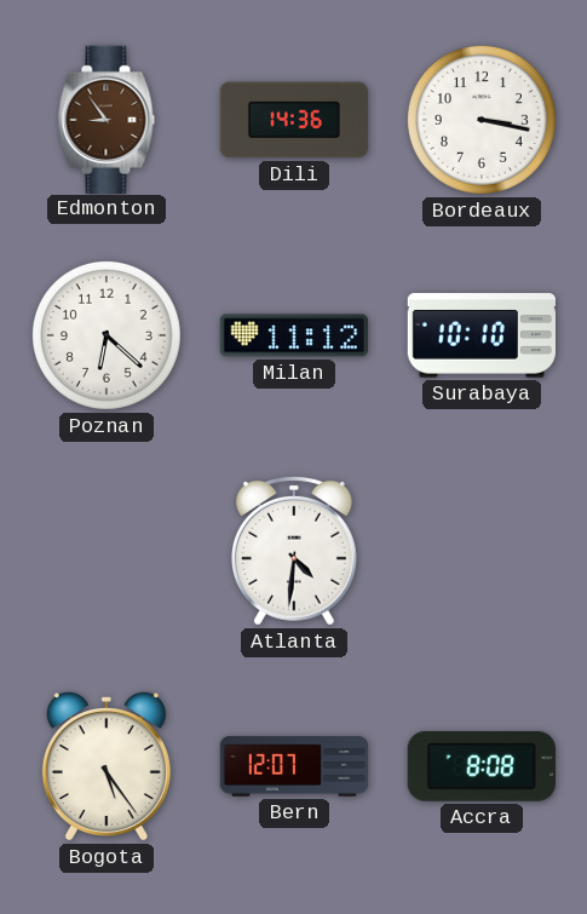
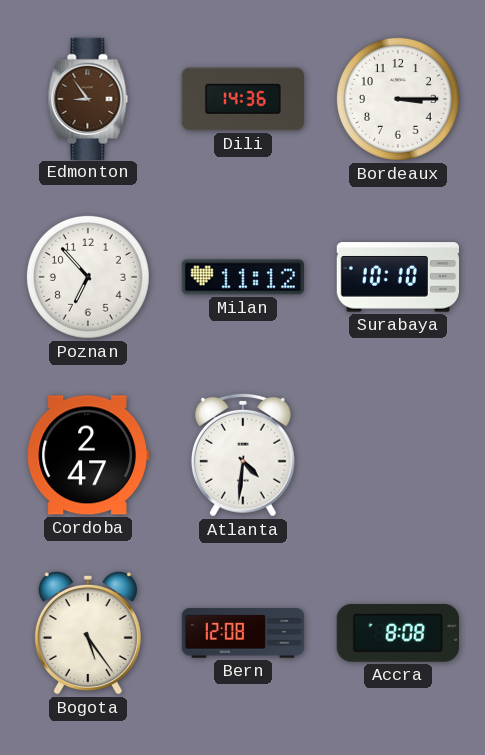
Bordeaux: 3:17 -> 3:15 (398, 99)
Poznan: 6:22 -> 6:53 (88, 277)
Cordoba: none -> 2:47 (88, 455)
Bern: 12:07 -> 12:08 (242, 633)
